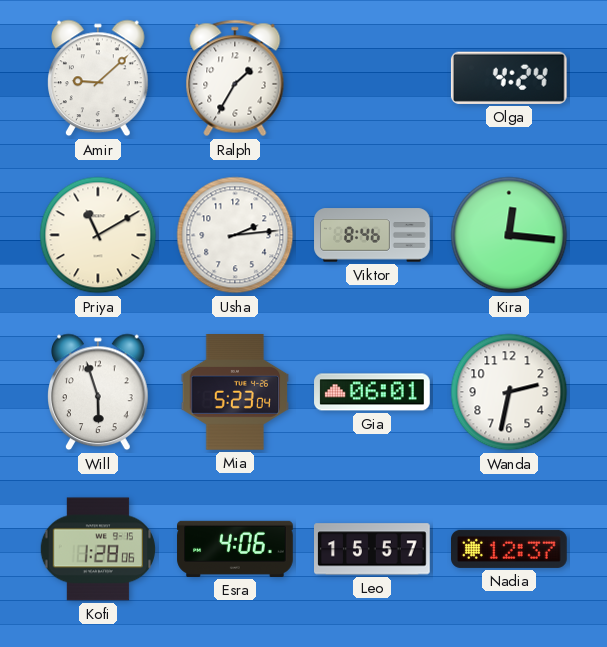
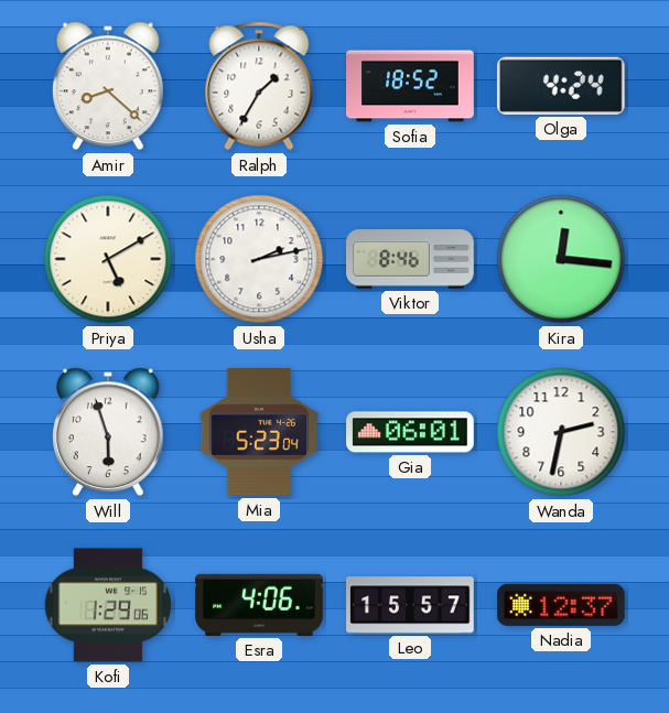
Amir: 9:08 -> 8:22 (109, 86)
Sofia: none -> 18:52 (410, 86)
Priya: 11:10 -> 5:10 (108, 259)
Usha: 2:14 -> 2:13 (259, 259)
Kofi: 1:28 -> 1:29 (107, 605)
